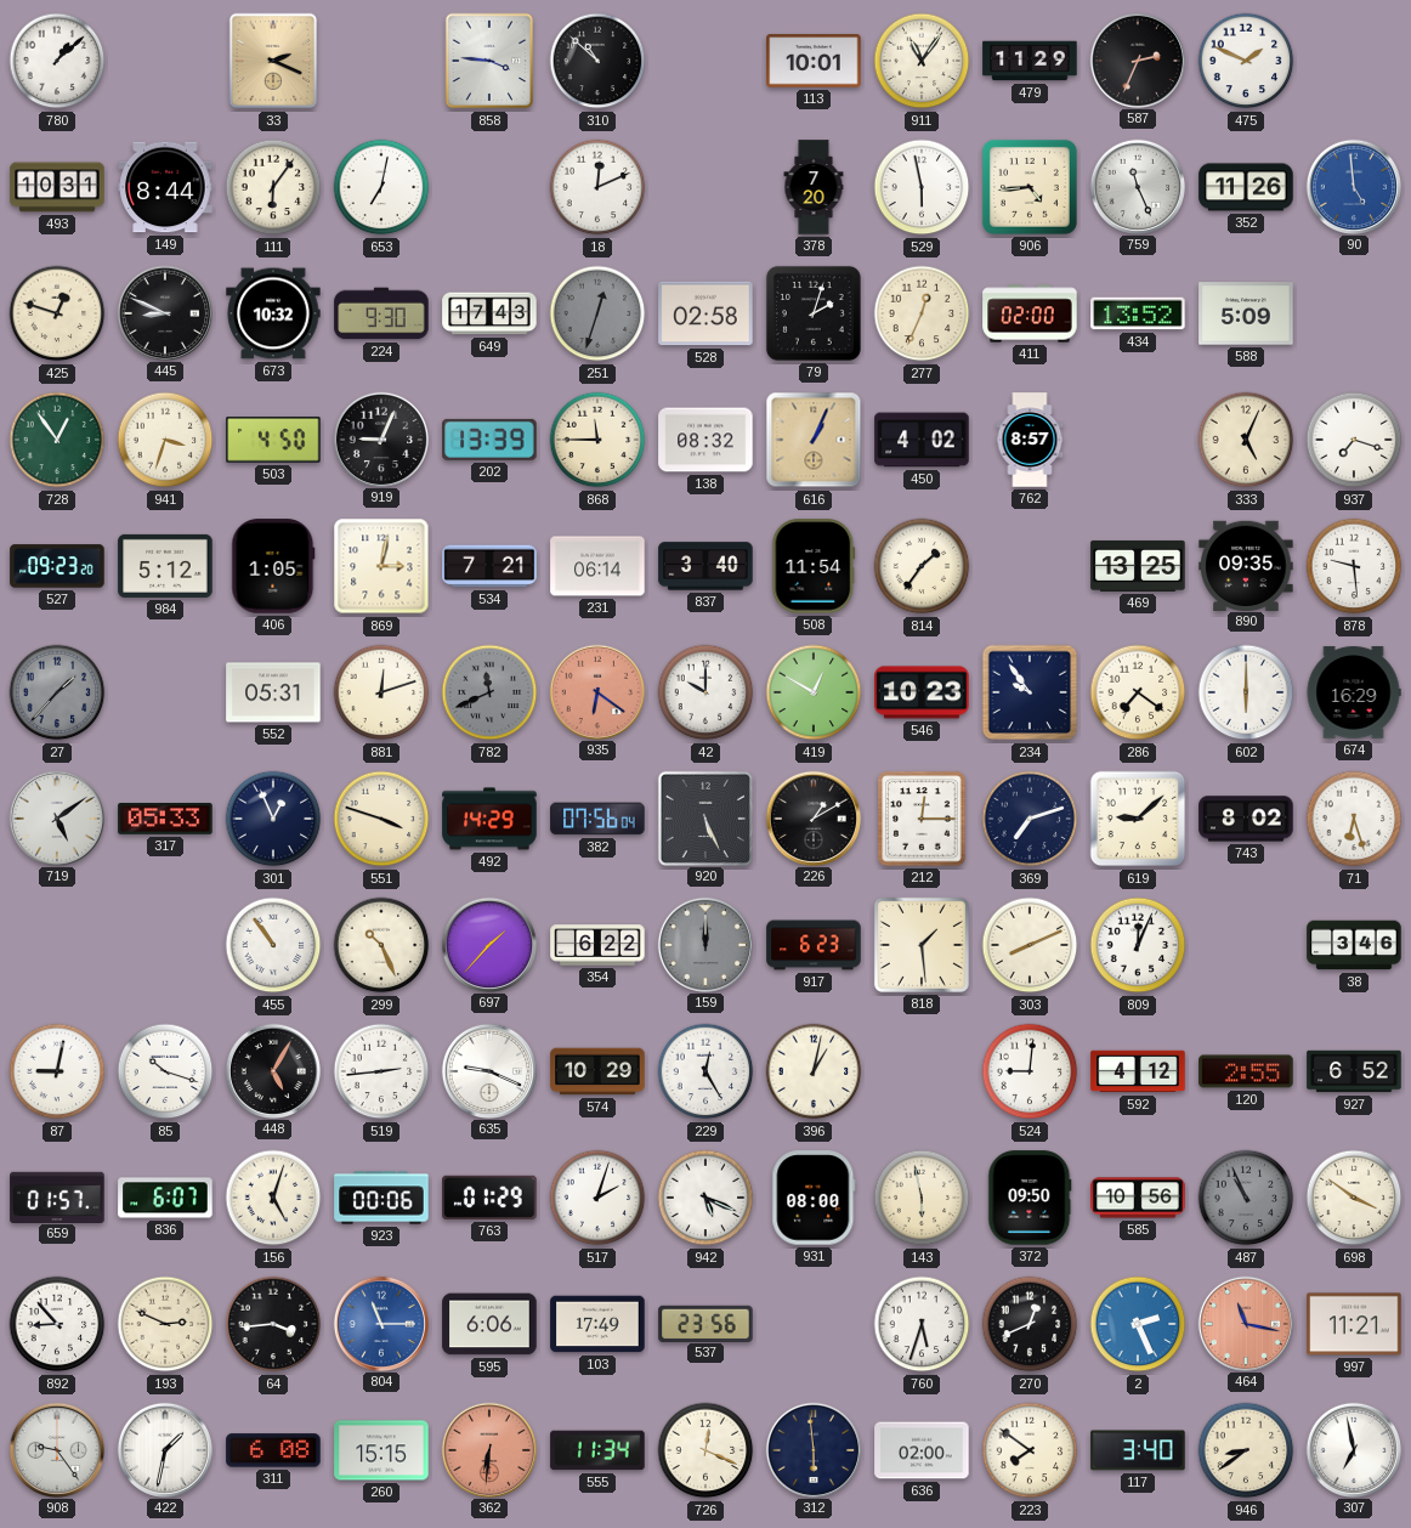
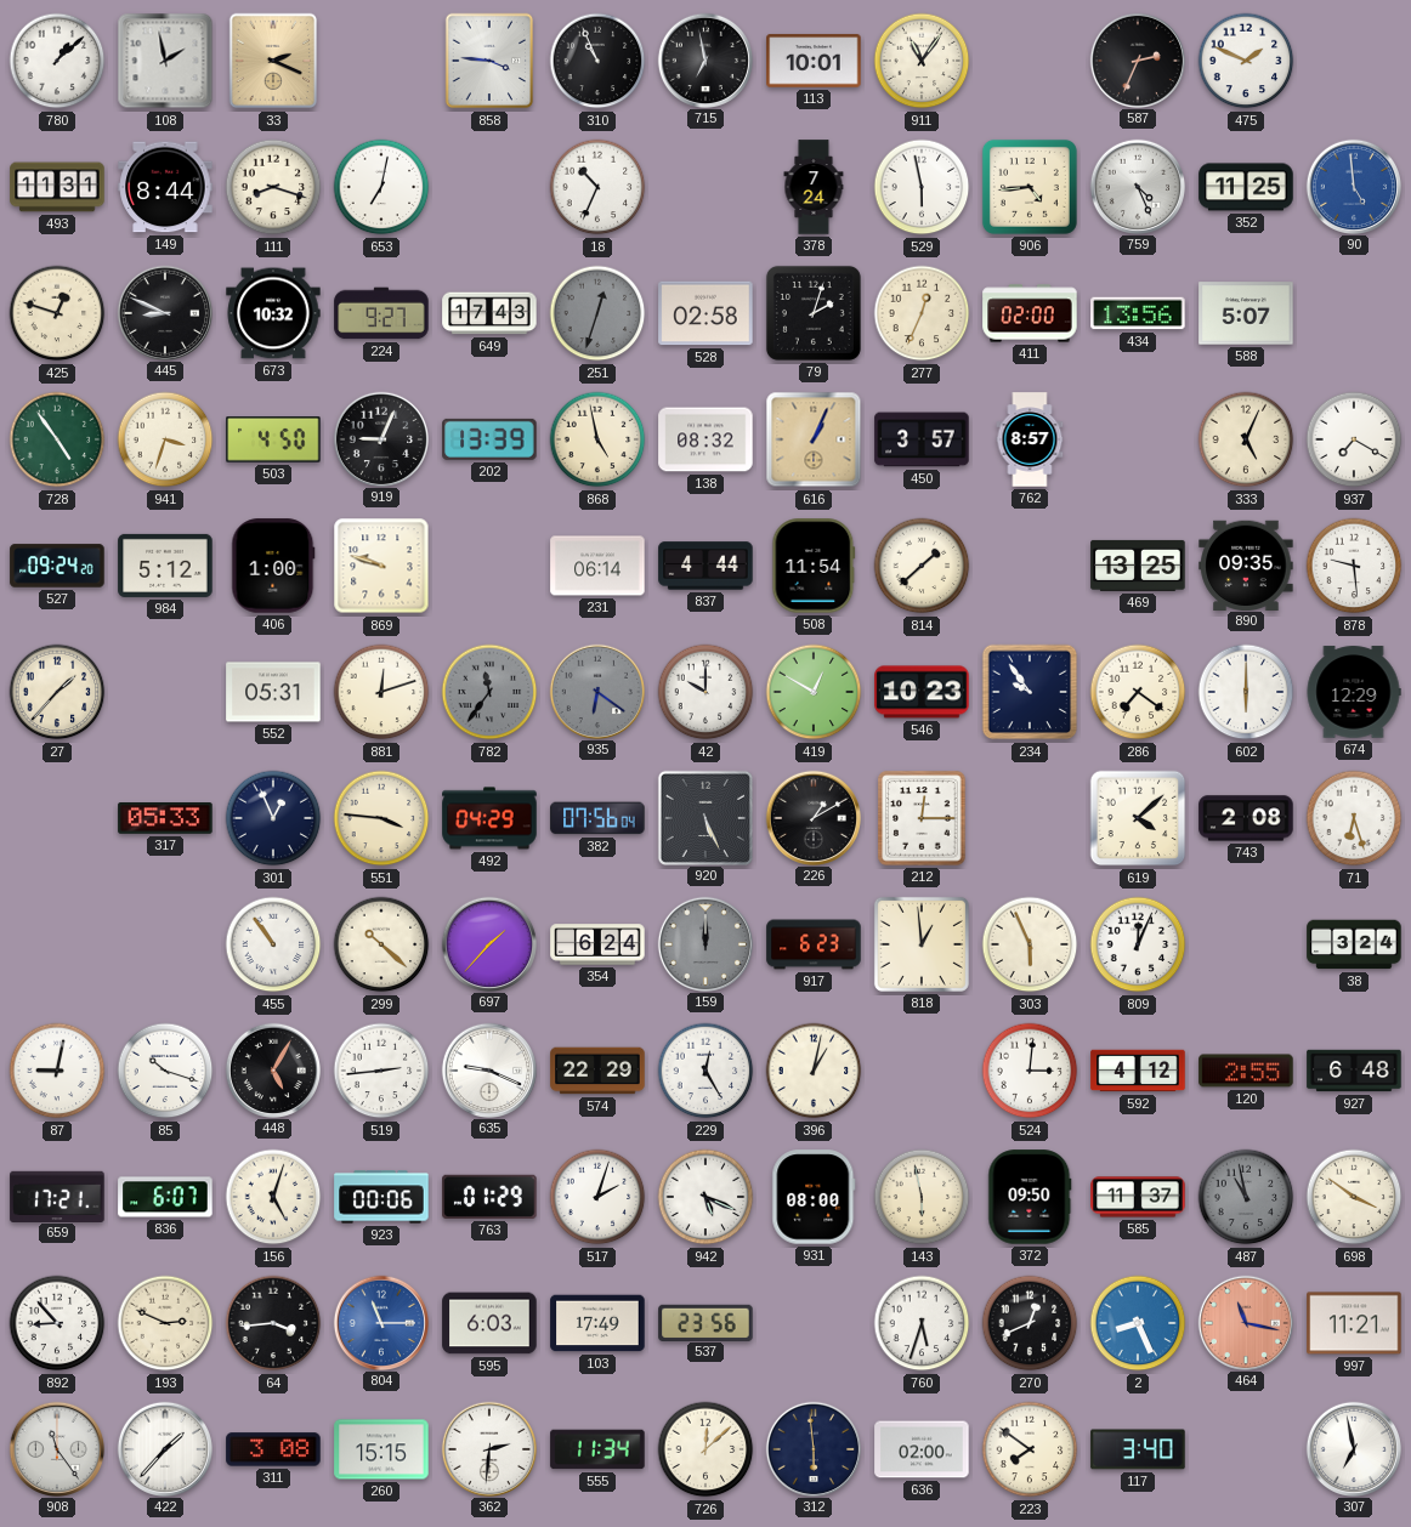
108: none -> 1:58 (165, 61)
310: 10:52 -> 10:56 (597, 61)
715: none -> 6:58 (704, 59)
479: 11:29 -> none (1030, 61)
493: 10:31 -> 11:31 (57, 187)
111: 6:06 -> 8:18 (273, 187)
18: 12:11 -> 10:34 (597, 187)
378: 7:20 -> 7:24 (814, 187)
759: 11:26 -> 4:26 (1137, 186)
352: 11:26 -> 11:25 (1246, 187)
224: 9:30 -> 9:27 (381, 313)
434: 13:52 -> 13:56 (1138, 313)
588: 5:09 -> 5:07 (1246, 313)
728: 12:54 -> 4:54 (57, 439)
868: 11:45 -> 4:58 (597, 439)
450: 4:02 -> 3:57 (922, 439)
937: 7:18 -> 7:20 (1354, 439)
527: 09:23 -> 09:24 (57, 566)
406: 1:05 -> 1:00 (273, 566)
869: 3:02 -> 9:48 (381, 566)
534: 7:21 -> none (489, 566)
837: 3:40 -> 4:44 (705, 566)
814: 1:36 -> 1:38 (922, 566)
27 dial: grey -> cream (57, 692)
782: 11:41 -> 11:36 (489, 692)
935 dial: salmon -> grey (596, 691)
674: 16:29 -> 12:29 (1354, 692)
719: 5:09 -> none (56, 817)
551: 3:48 -> 3:46 (381, 818)
492: 14:29 -> 04:29 (489, 818)
369: 7:12 -> none (1030, 819)
619: 9:08 -> 4:08 (1138, 818)
743: 8:02 -> 2:08 (1246, 818)
299: 10:26 -> 10:22 (381, 944)
354: 6:22 -> 6:24 (597, 944)
818: 1:29 -> 12:59 (922, 944)
303: 8:11 -> 5:56 (1030, 944)
38: 3:46 -> 3:24 (1354, 944)
574: 10:29 -> 22:29 (597, 1071)
524: 9:01 -> 3:01 (1030, 1071)
927: 6:52 -> 6:48 (1354, 1071)
659: 01:57 -> 17:21 (57, 1196)
585: 10:56 -> 11:37 (1138, 1197)
487: 10:56 -> 10:58 (1246, 1197)
595: 6:06 -> 6:03 (489, 1323)
2: 2:26 -> 8:26 (1138, 1323)
908: 9:24 -> 11:24 (56, 1448)
422: 1:32 -> 1:37 (164, 1448)
311: 6:08 -> 3:08 (273, 1449)
362: 6:31 -> 2:31 (488, 1448)
362 dial: salmon -> white (488, 1448)
726: 12:19 -> 12:08 (705, 1449)
946: 8:39 -> none (1246, 1450)
